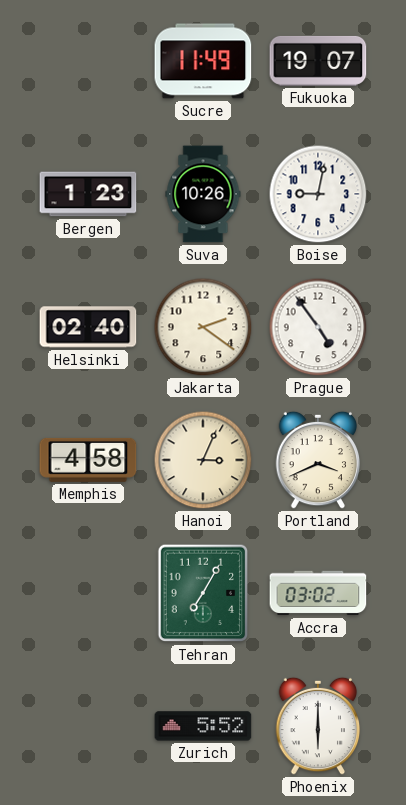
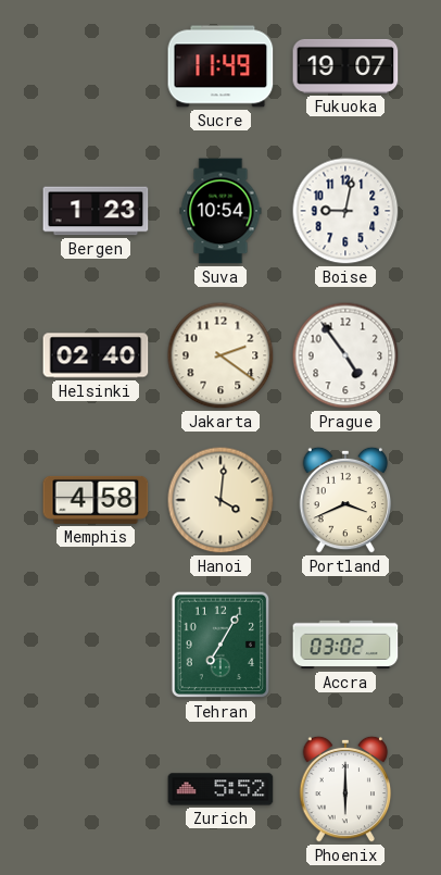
Suva: 10:26 -> 10:54 (220, 211)
Hanoi: 3:04 -> 4:01 (220, 500)
